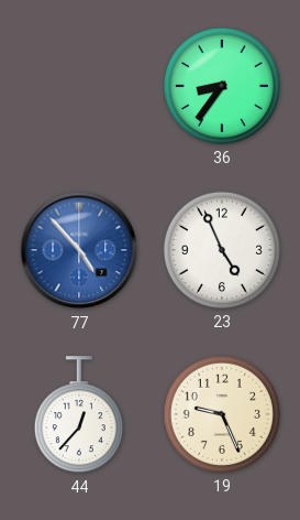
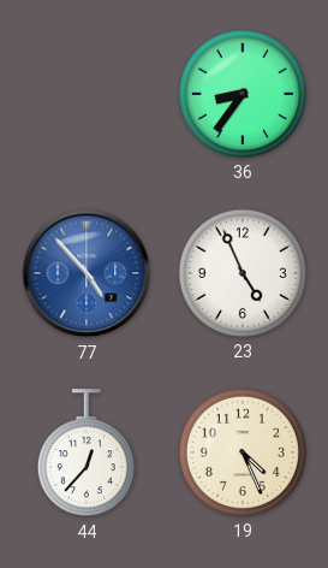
19: 9:26 -> 4:26 (243, 452)
